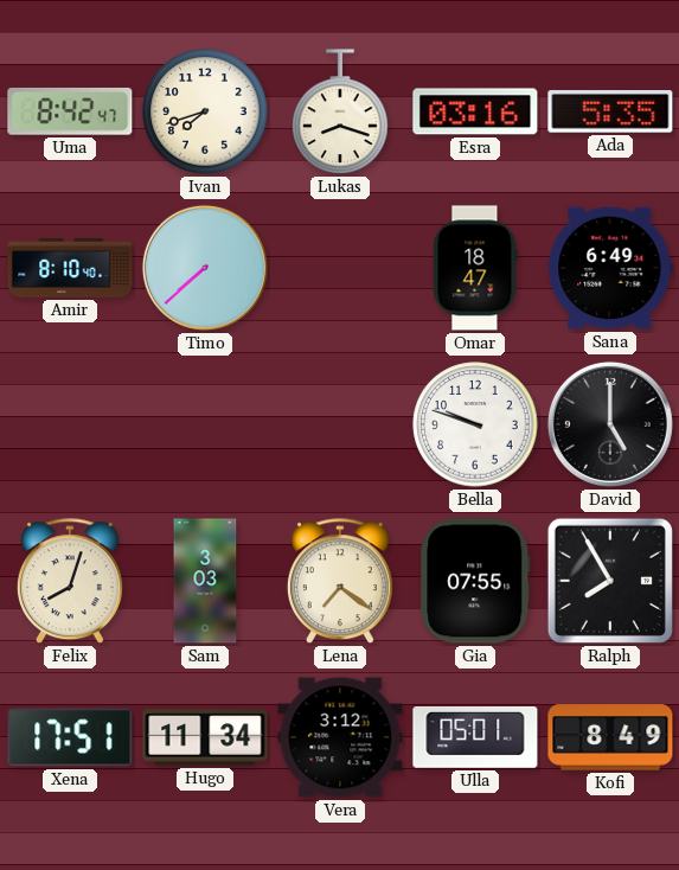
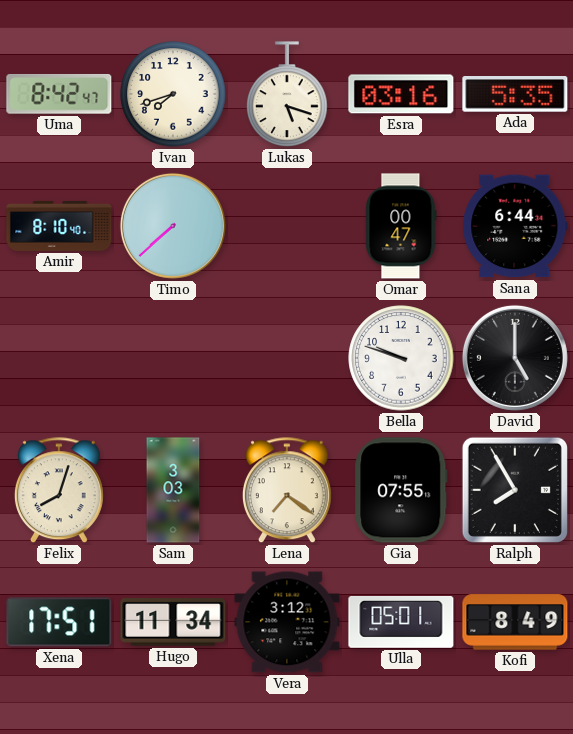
Lukas: 8:18 -> 5:18 (287, 94)
Omar: 18:47 -> 00:47 (401, 226)
Sana: 6:49 -> 6:44 (515, 226)
